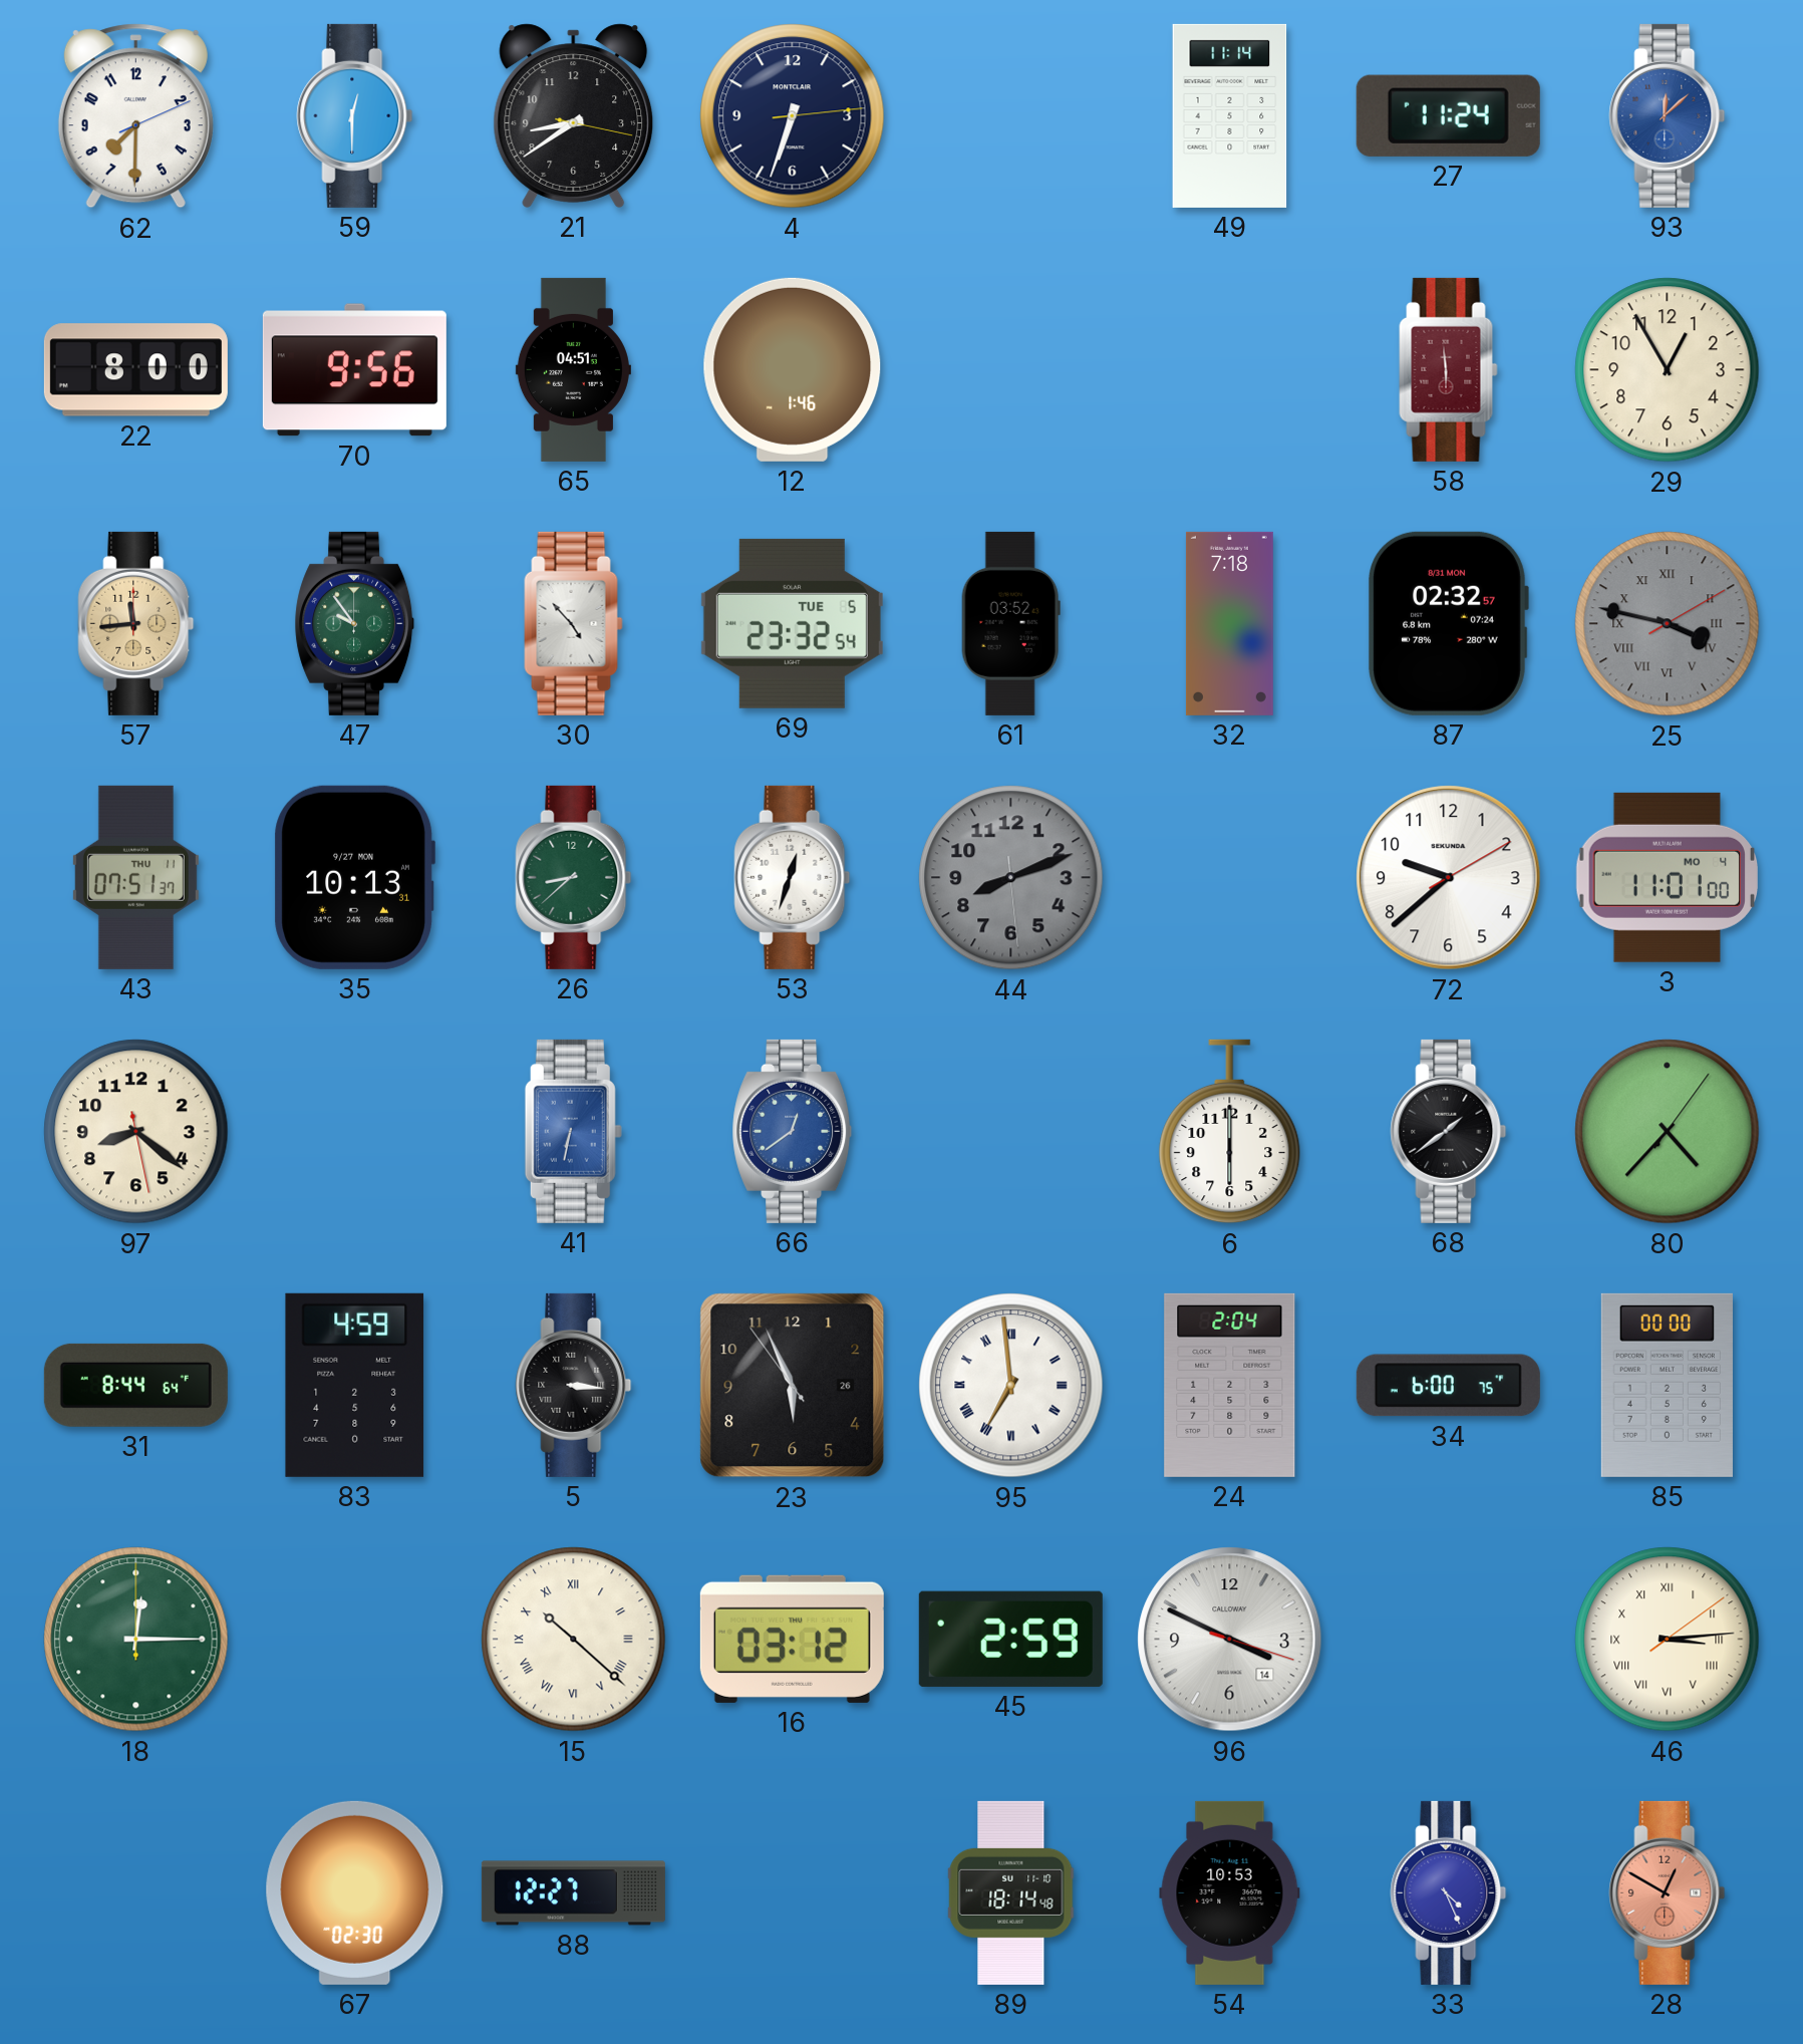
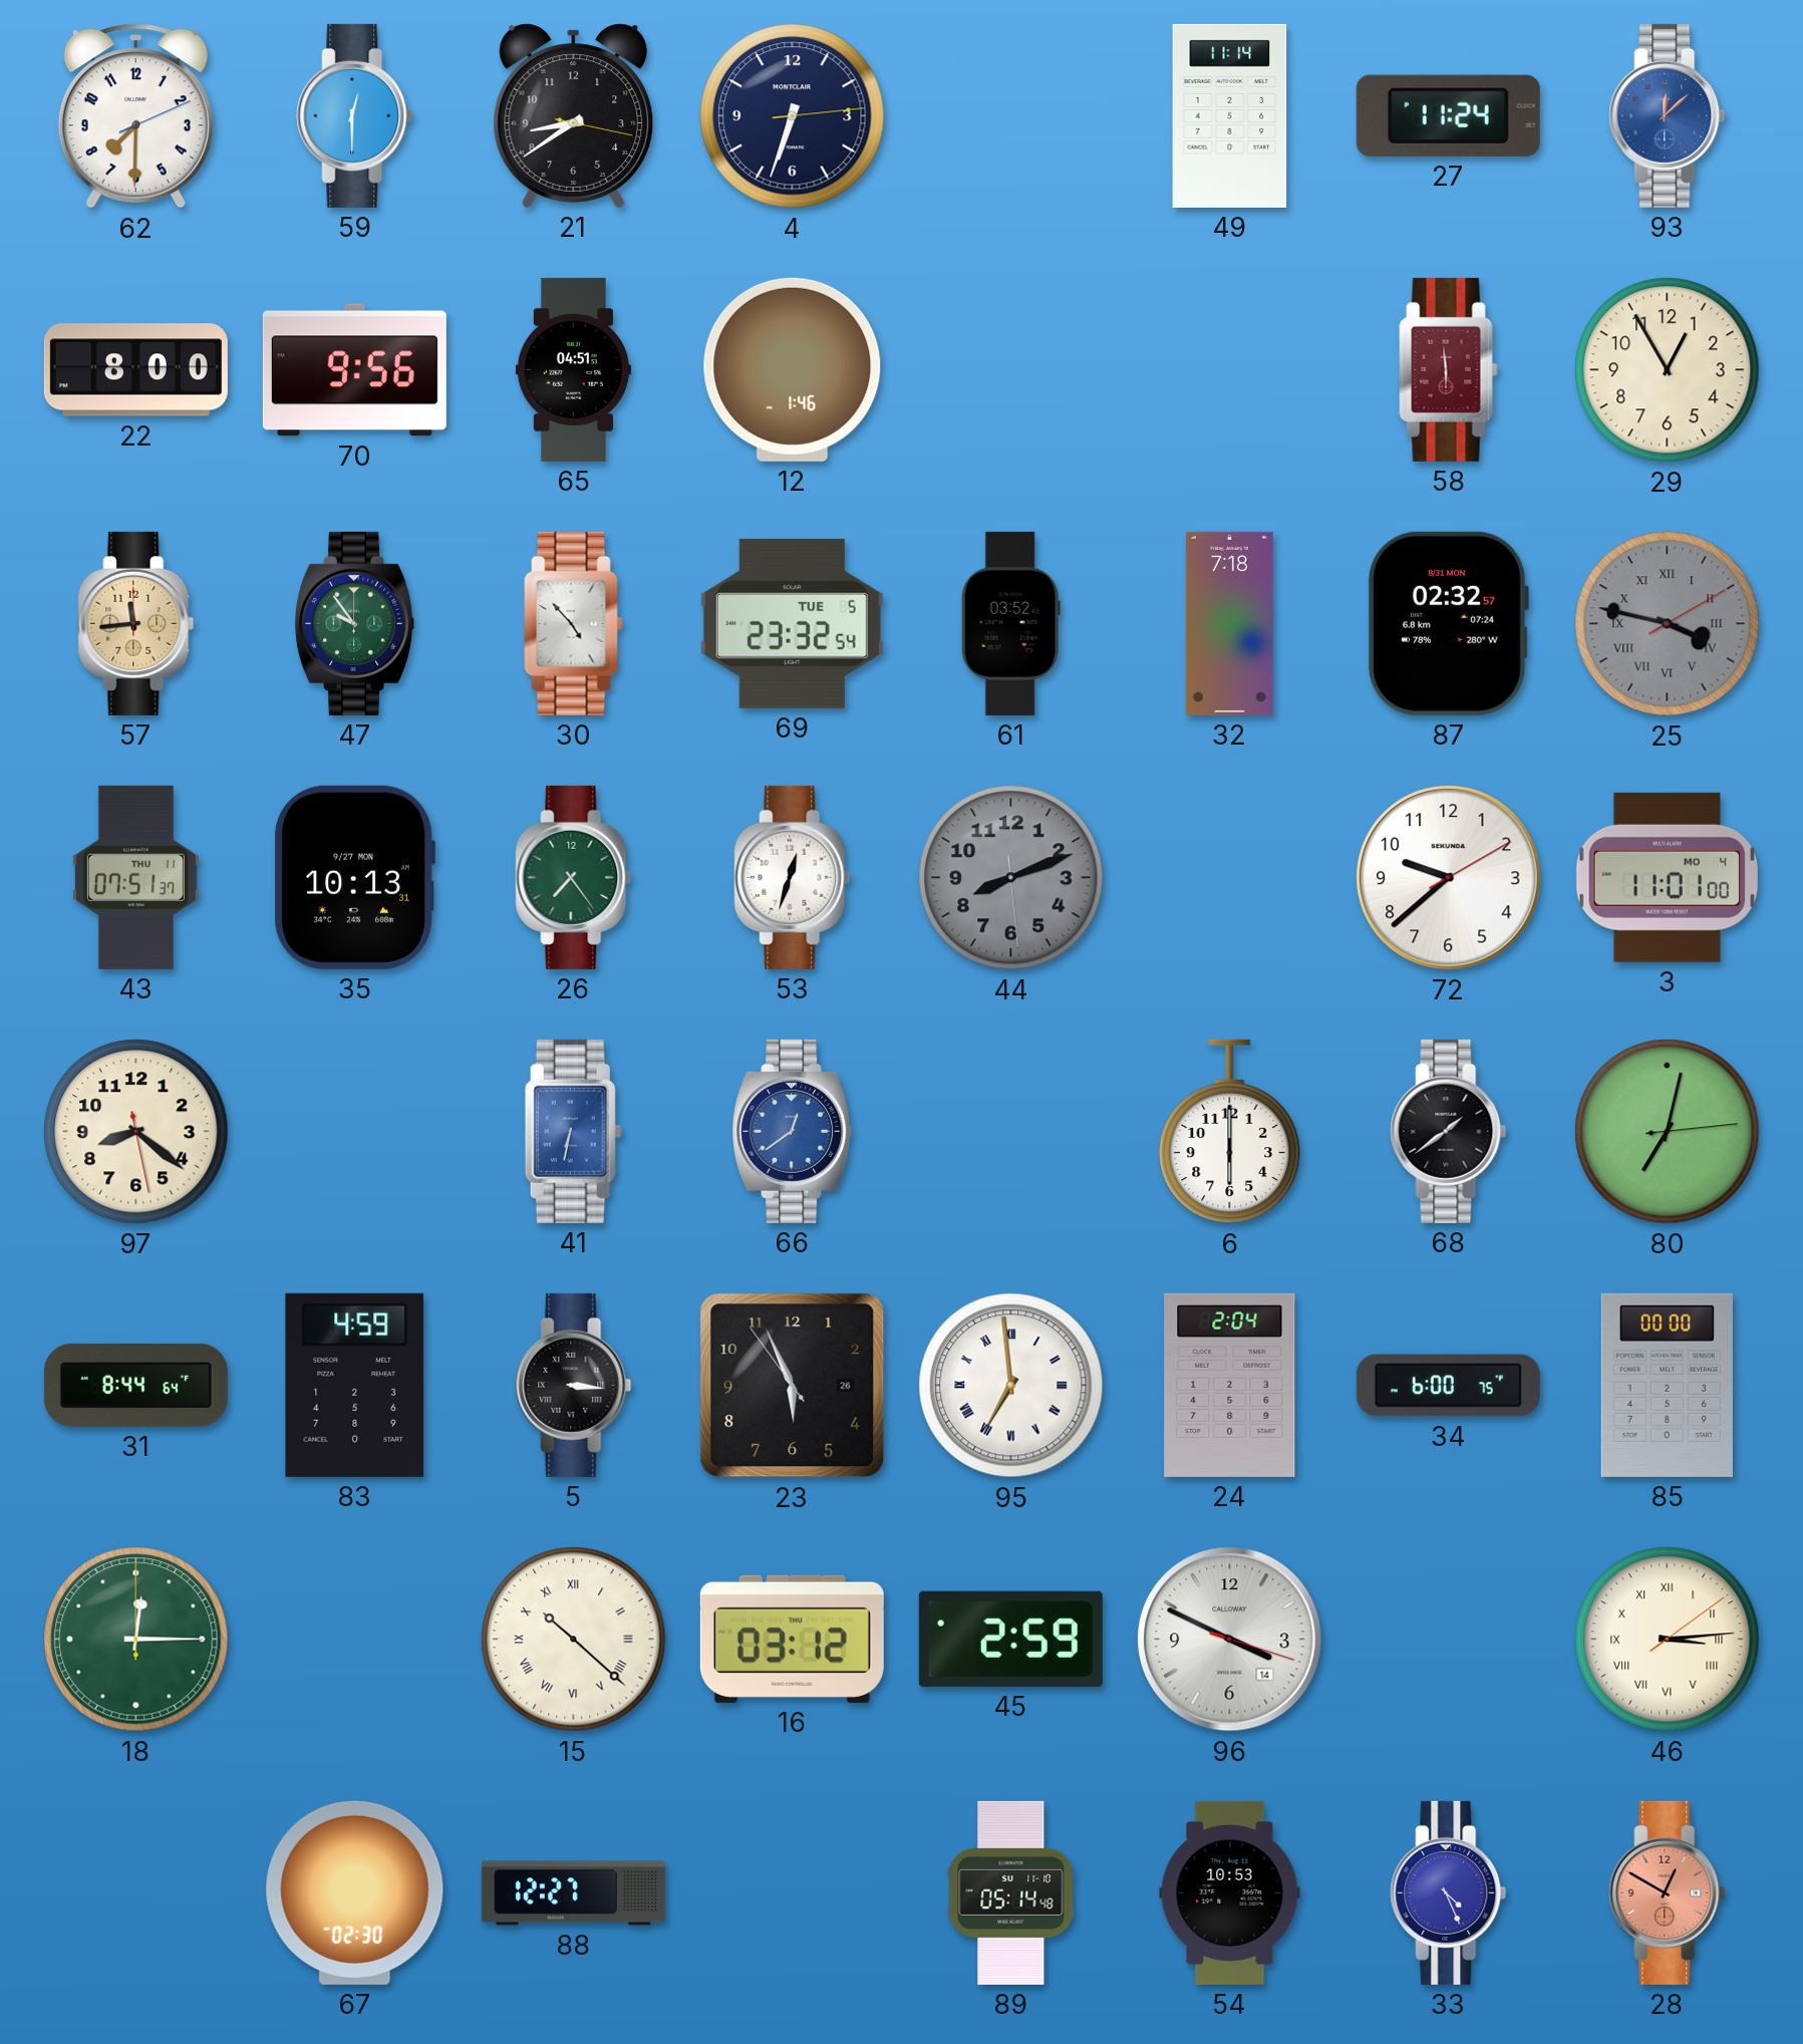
26: 8:38 -> 7:24 (574, 877)
80: 4:37 -> 7:02 (1668, 1132)
89: 18:14 -> 05:14 (1011, 1892)
